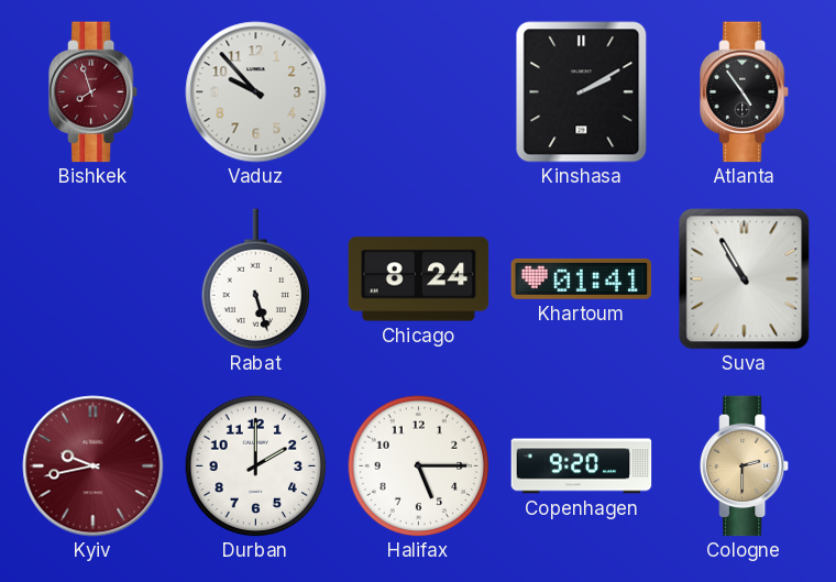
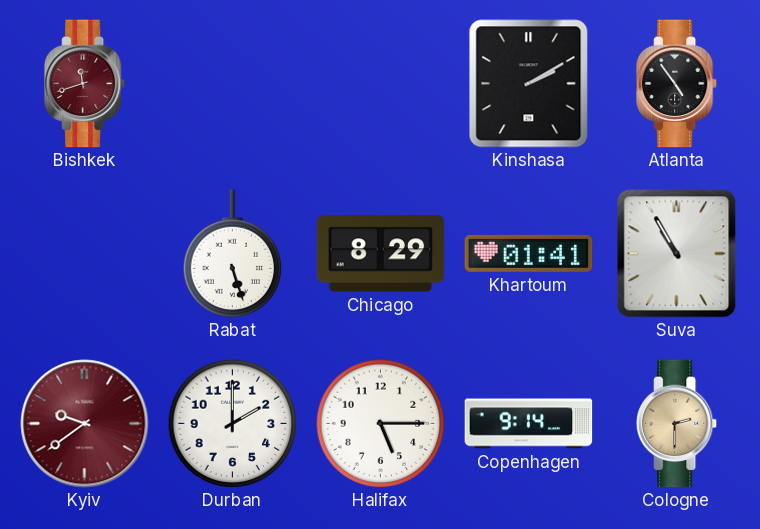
Bishkek: 7:57 -> 11:42 (86, 84)
Vaduz: 9:53 -> none (256, 92)
Chicago: 8:24 -> 8:29 (381, 254)
Kyiv: 9:43 -> 9:39 (85, 424)
Copenhagen: 9:20 -> 9:14 (529, 424)
